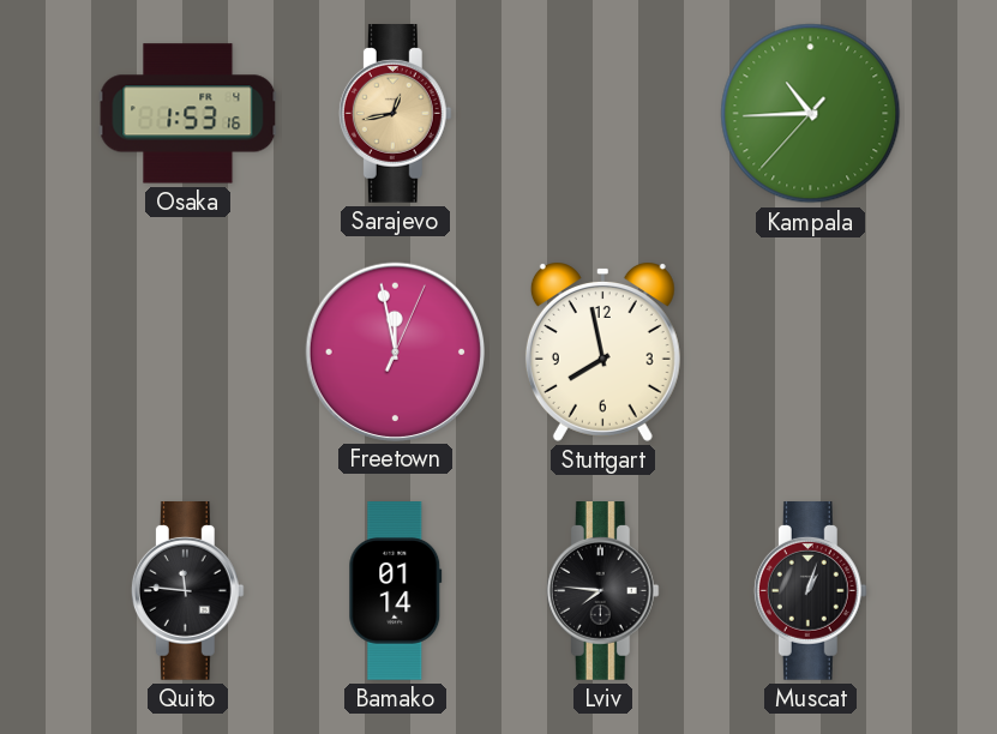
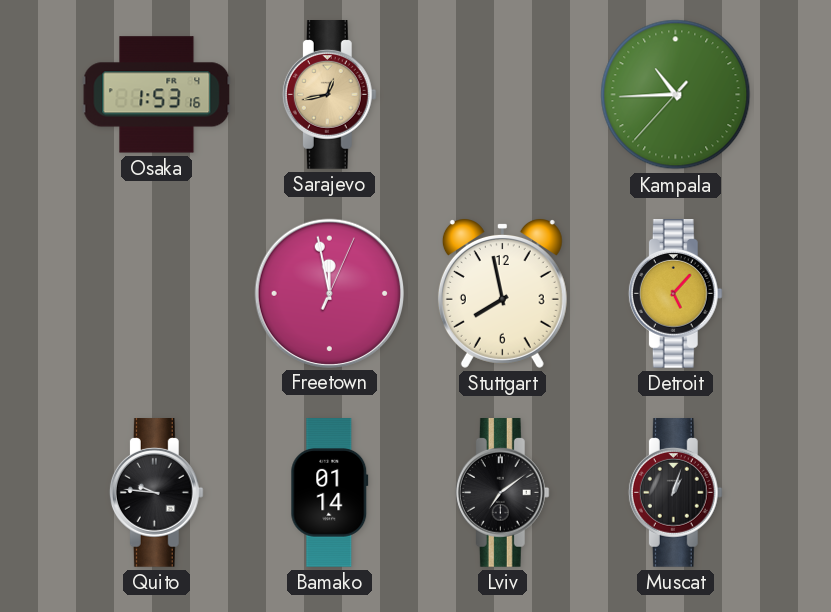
Detroit: none -> 5:07 (675, 294)
Quito: 11:46 -> 9:46 (156, 493)
Lviv: 7:46 -> 7:09 (502, 493)
